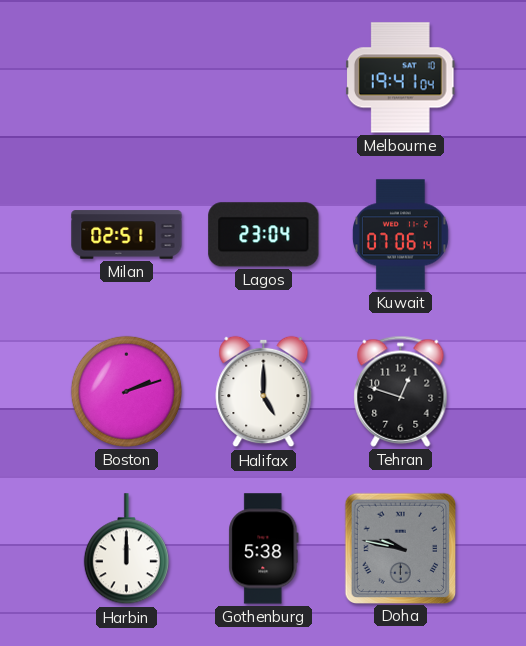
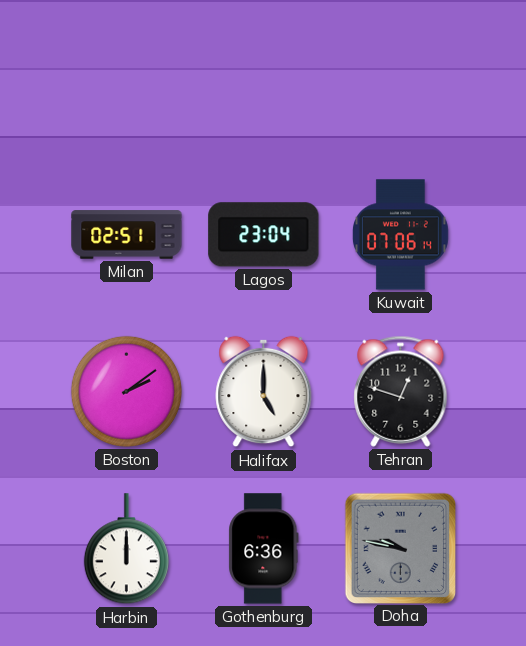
Melbourne: 19:41 -> none (400, 78)
Boston: 2:12 -> 2:09 (126, 391)
Gothenburg: 5:38 -> 6:36 (264, 549)
